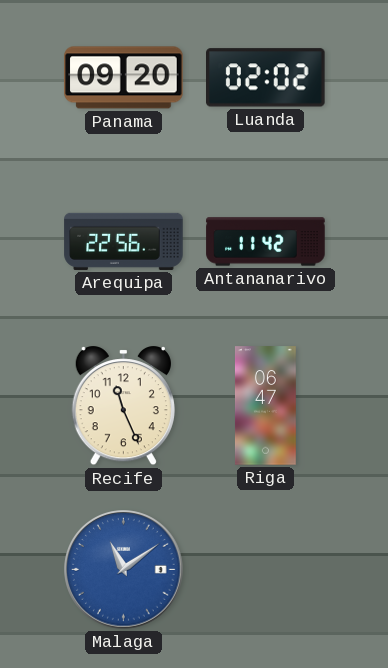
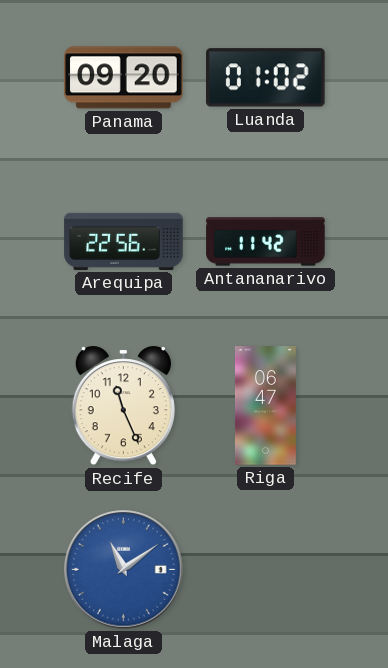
Luanda: 02:02 -> 01:02 (266, 78)
